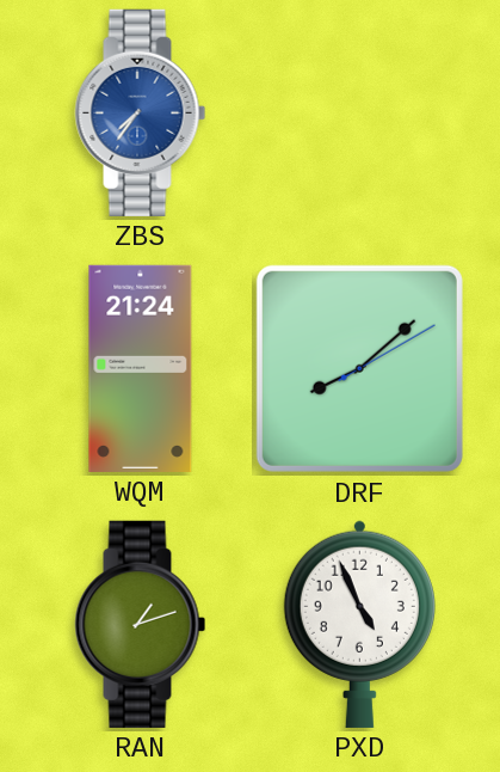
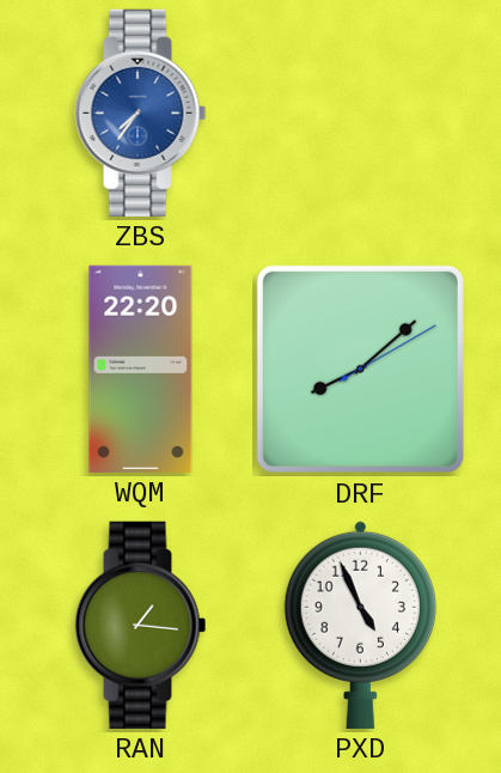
WQM: 21:24 -> 22:20 (141, 369)
RAN: 1:12 -> 1:16 (141, 625)
